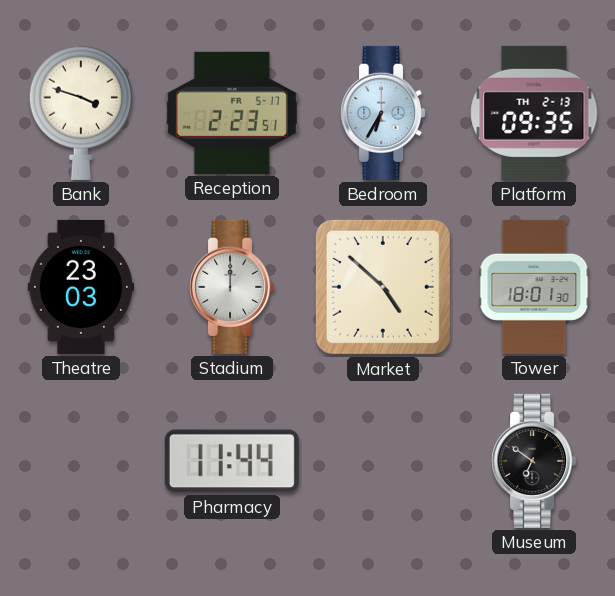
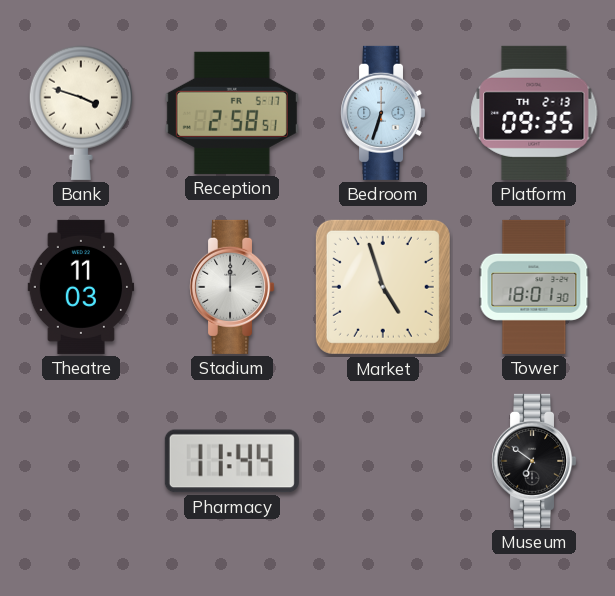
Reception: 2:23 -> 2:58 (232, 113)
Bedroom: 6:35 -> 6:33 (383, 113)
Theatre: 23:03 -> 11:03 (81, 287)
Market: 4:52 -> 4:57 (383, 287)
